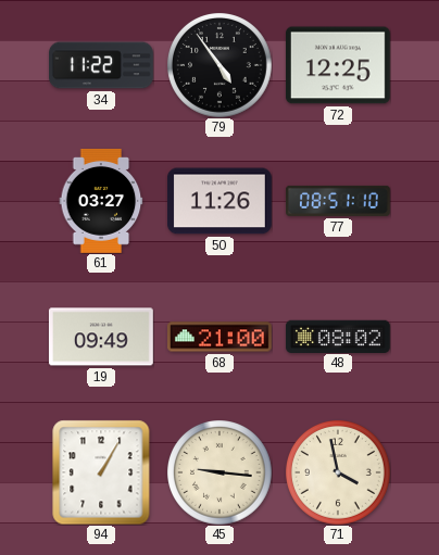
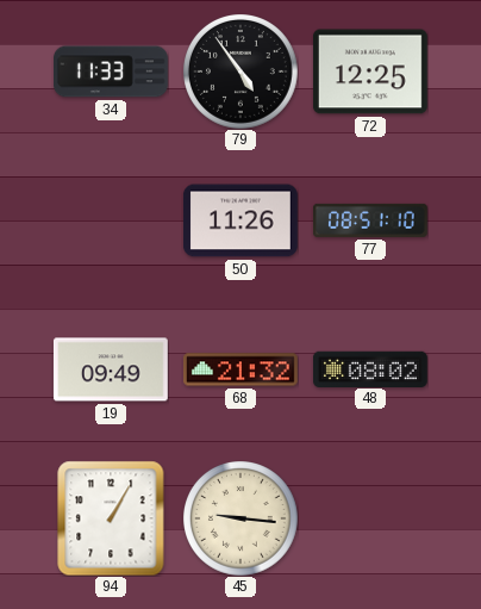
34: 11:22 -> 11:33 (112, 72)
61: 03:27 -> none (101, 201)
68: 21:00 -> 21:32 (242, 369)
71: 3:58 -> none (338, 472)
